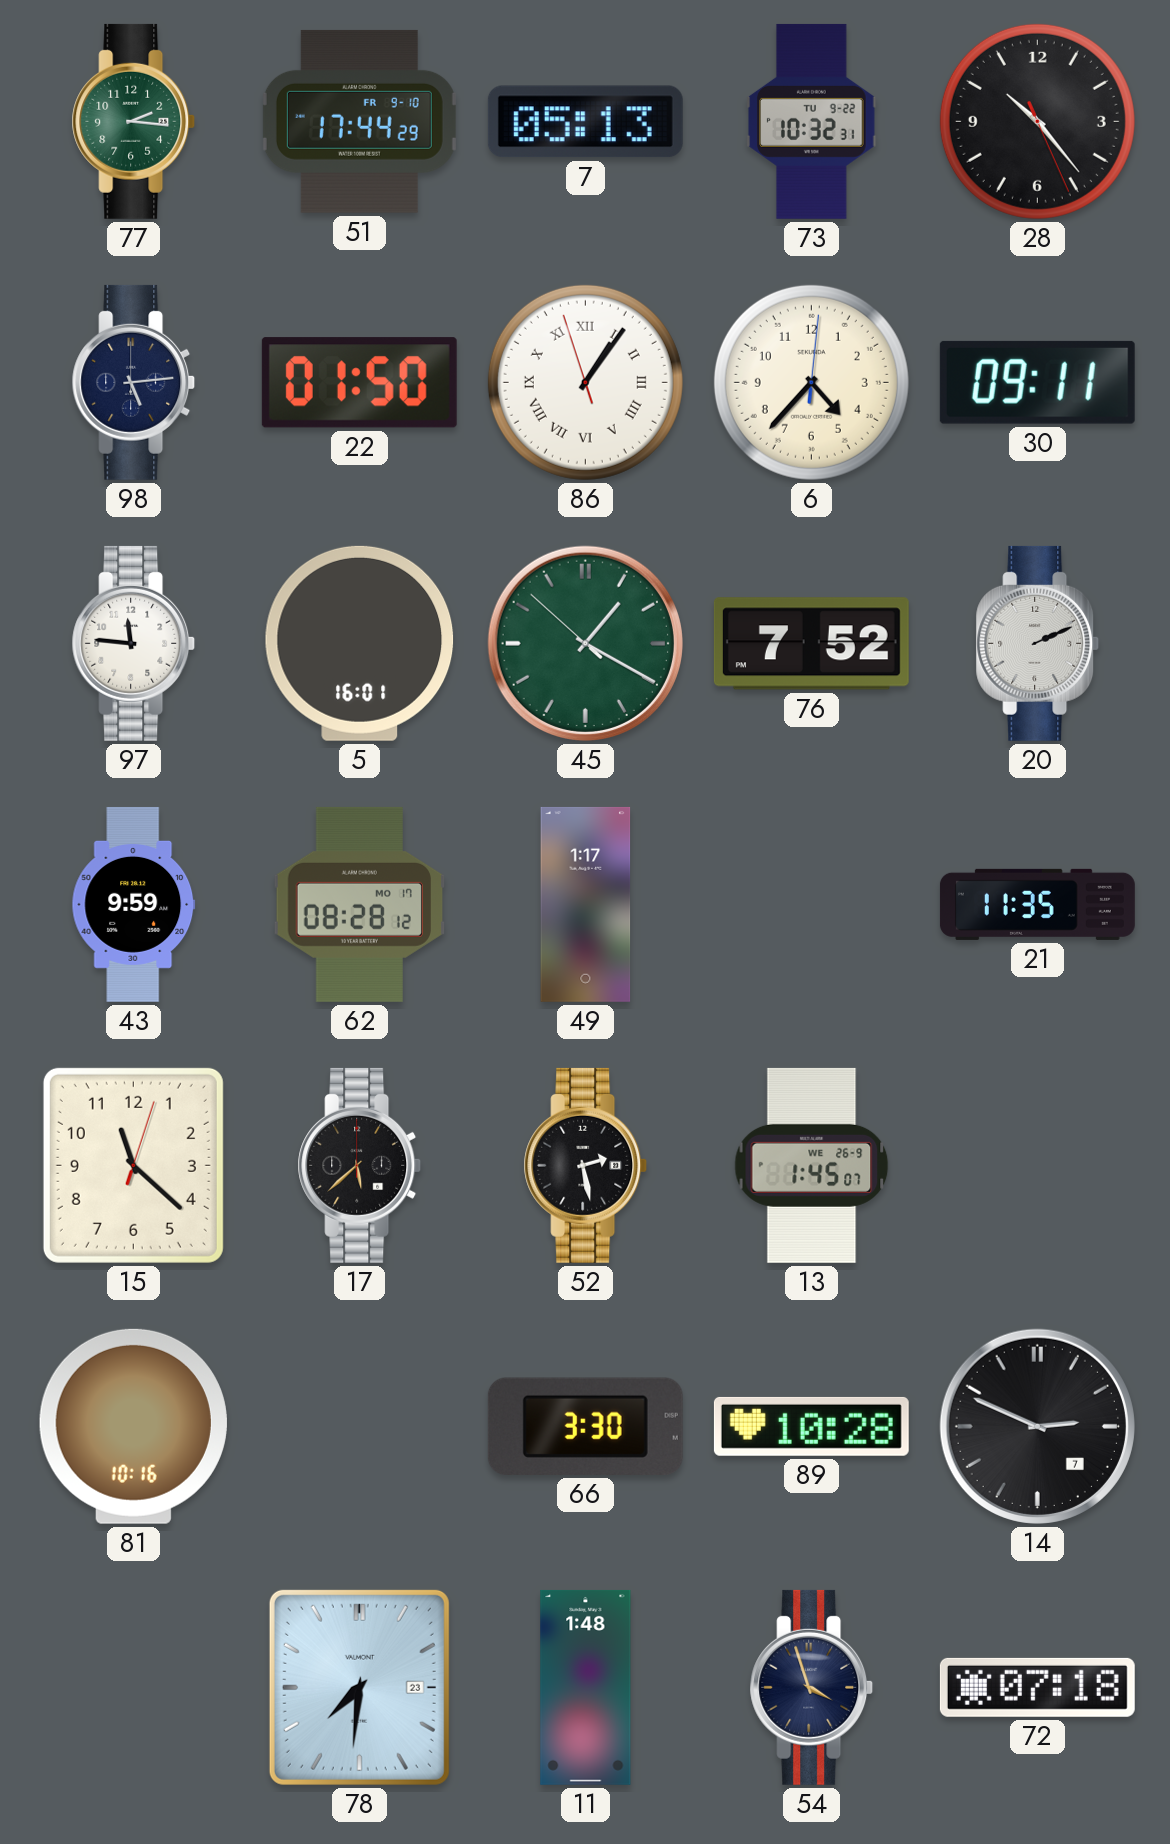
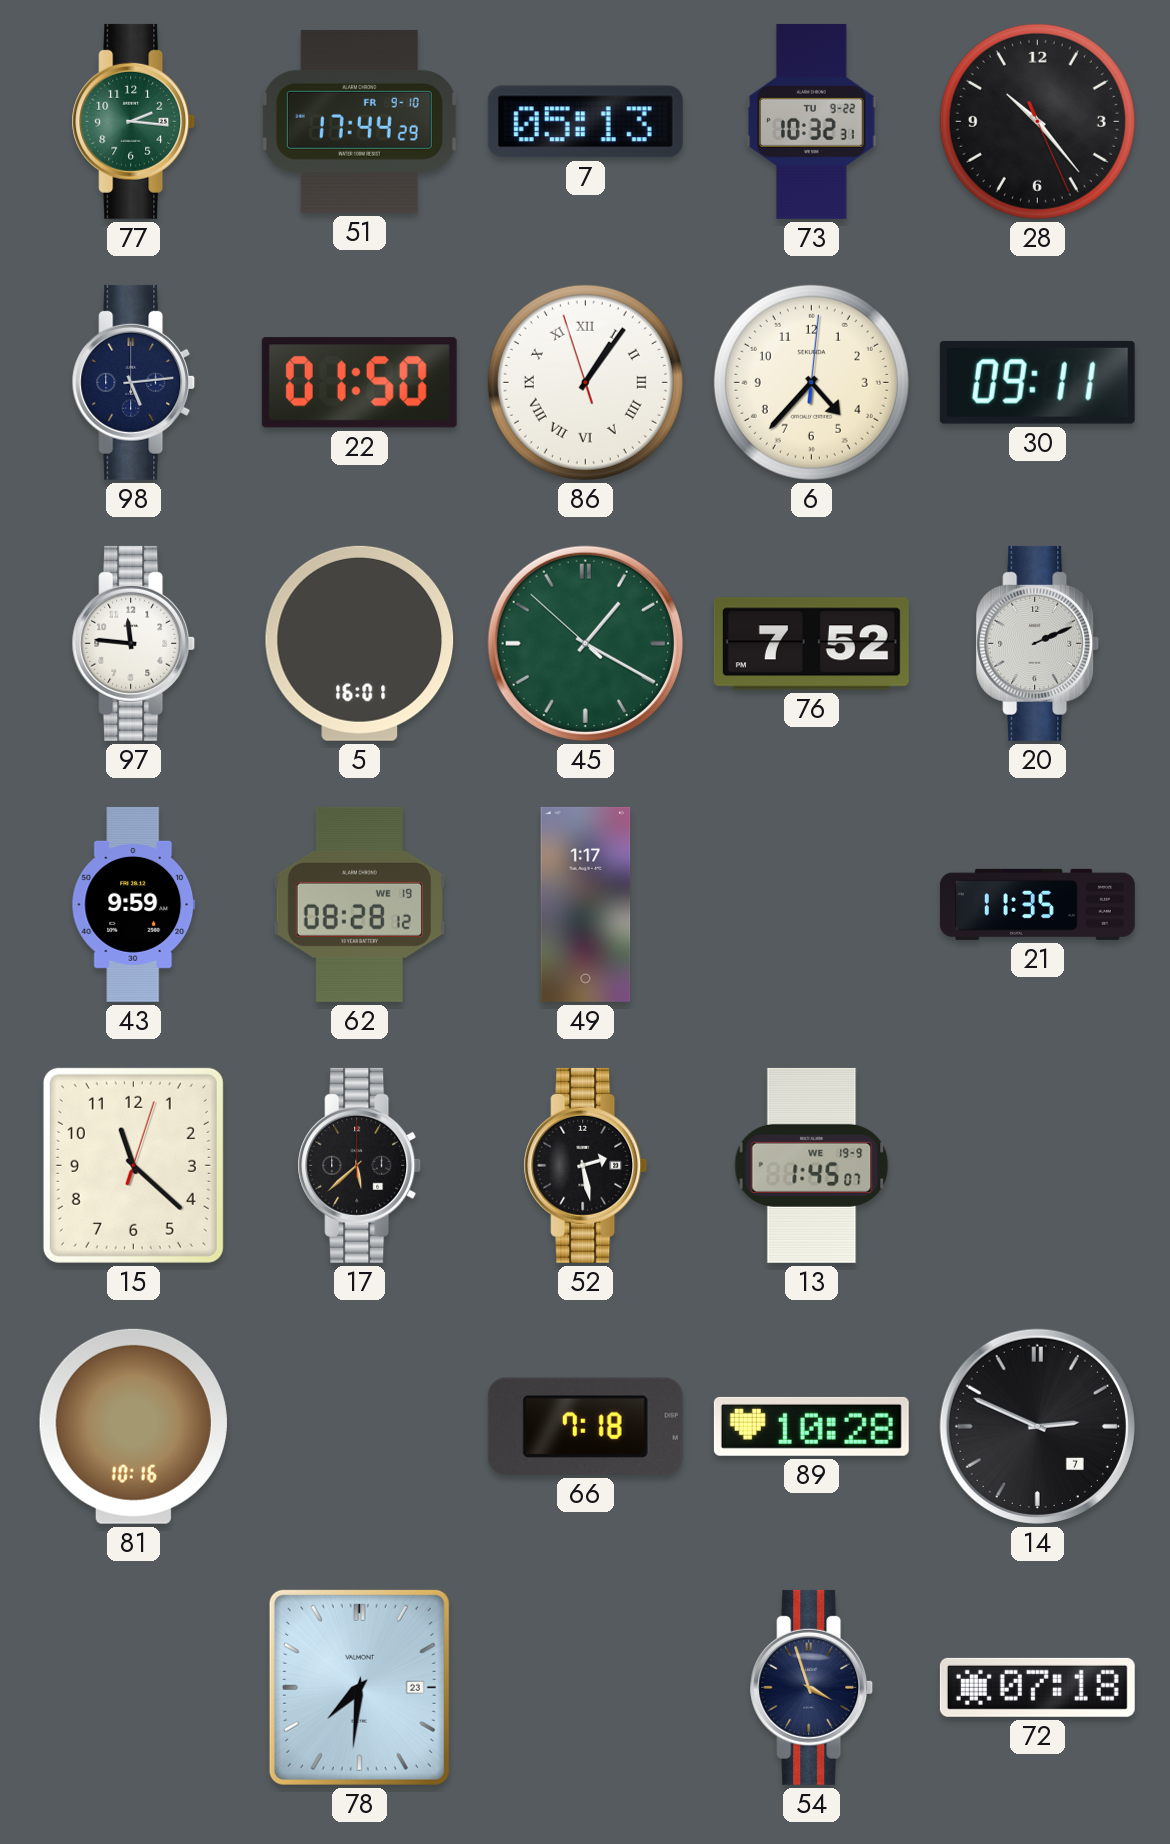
62 date: MO 17 -> WE 19 (359, 904)
13 date: WE 26-9 -> WE 19-9 (812, 1165)
66: 3:30 -> 7:18 (585, 1426)
11: 1:48 -> none (586, 1687)
